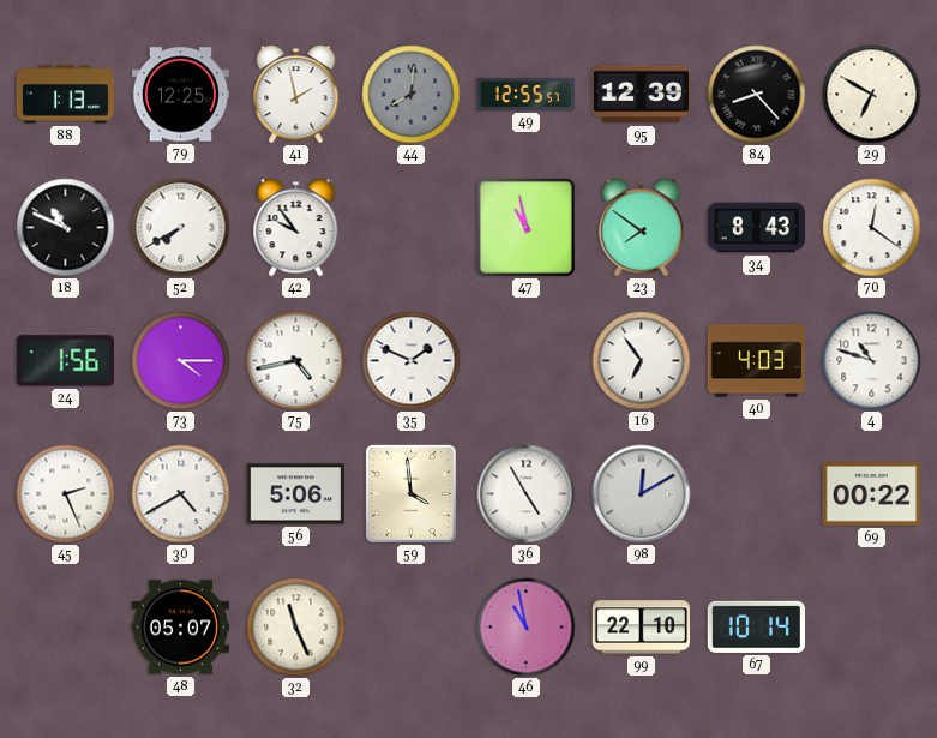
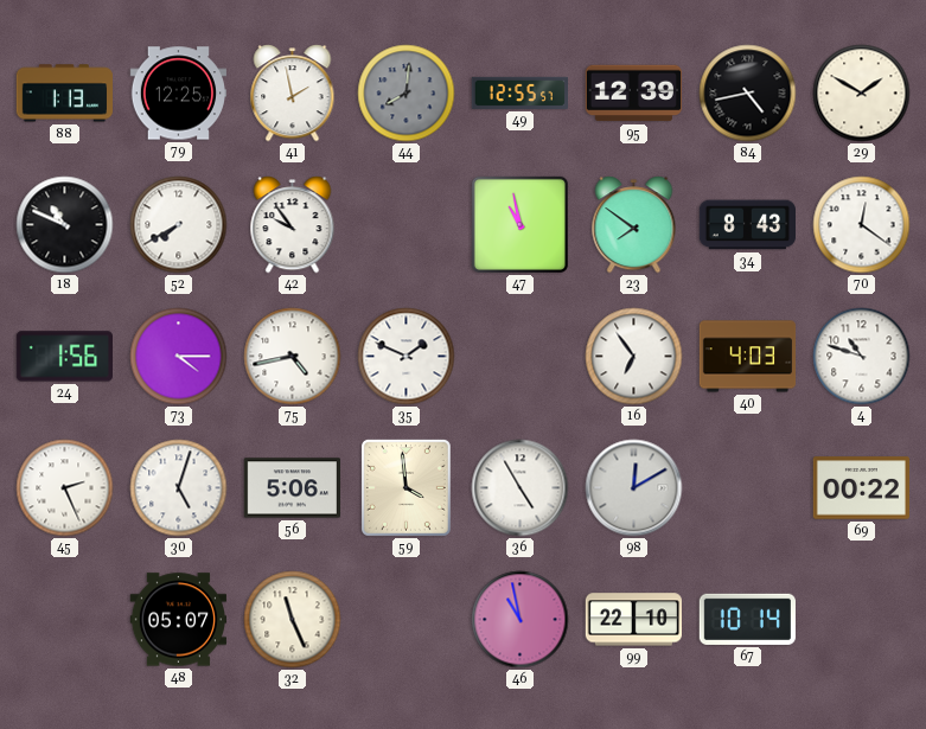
84: 8:23 -> 4:43 (748, 94)
29: 6:50 -> 1:50 (862, 94)
30: 4:40 -> 5:03 (179, 488)
